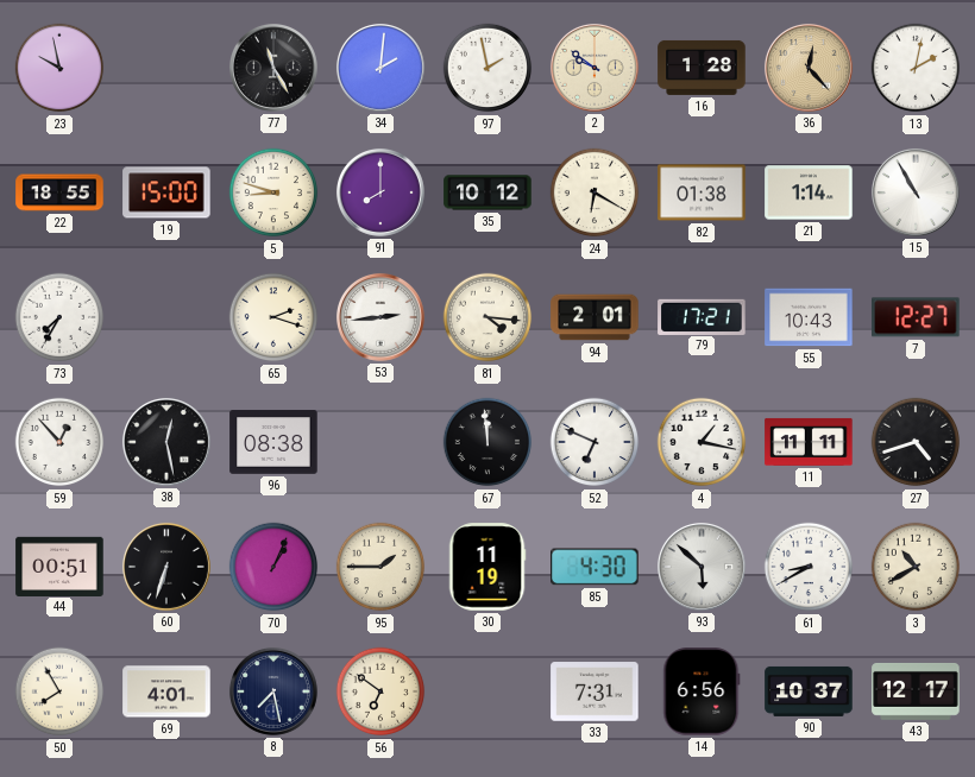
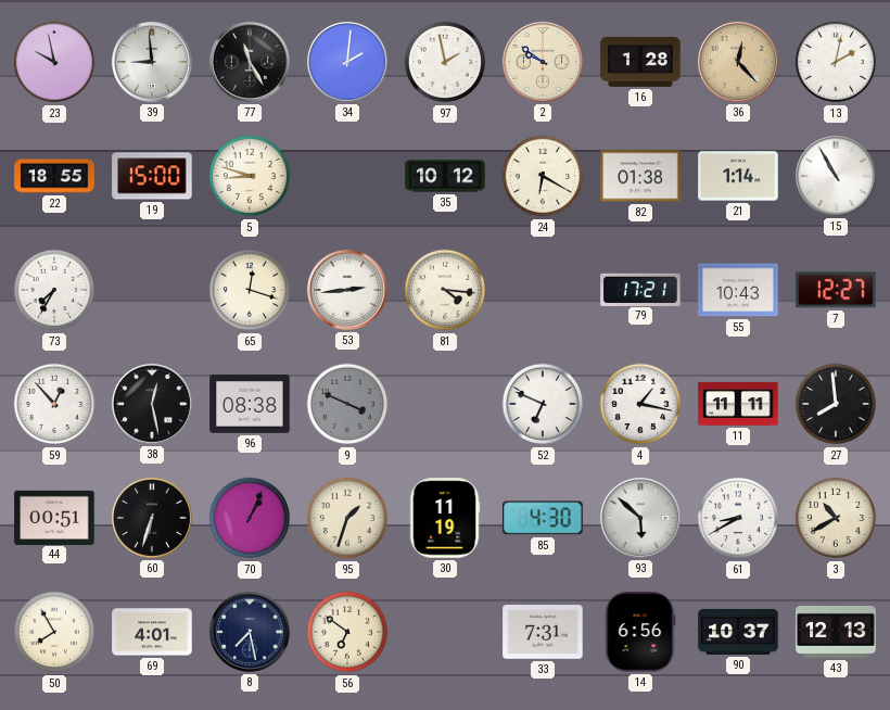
39: none -> 8:59 (152, 62)
91: 8:00 -> none (380, 192)
65: 2:18 -> 12:18 (250, 290)
94: 2:01 -> none (595, 317)
9: none -> 3:49 (347, 404)
67: 11:59 -> none (487, 442)
27: 4:42 -> 7:59 (836, 404)
95: 1:45 -> 1:33 (347, 518)
43: 12:17 -> 12:13 (836, 632)
